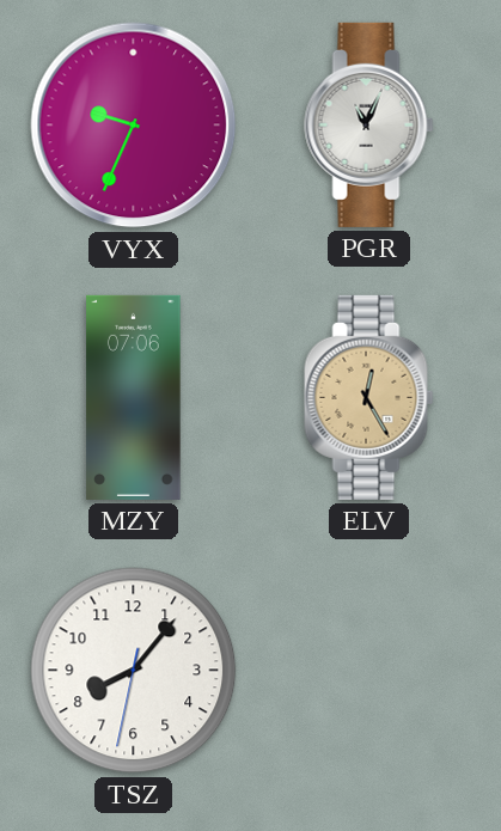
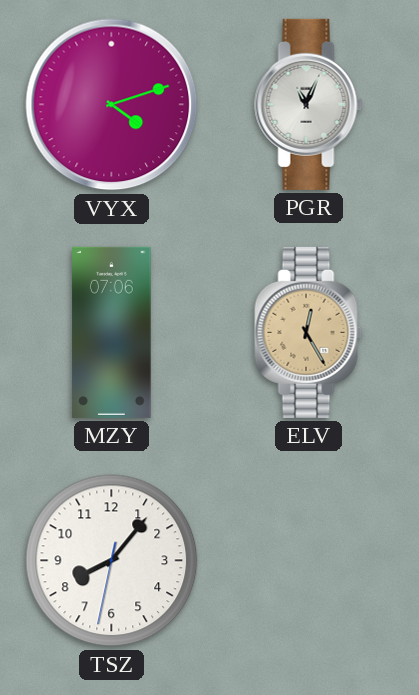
VYX: 9:34 -> 4:12 (112, 105)
